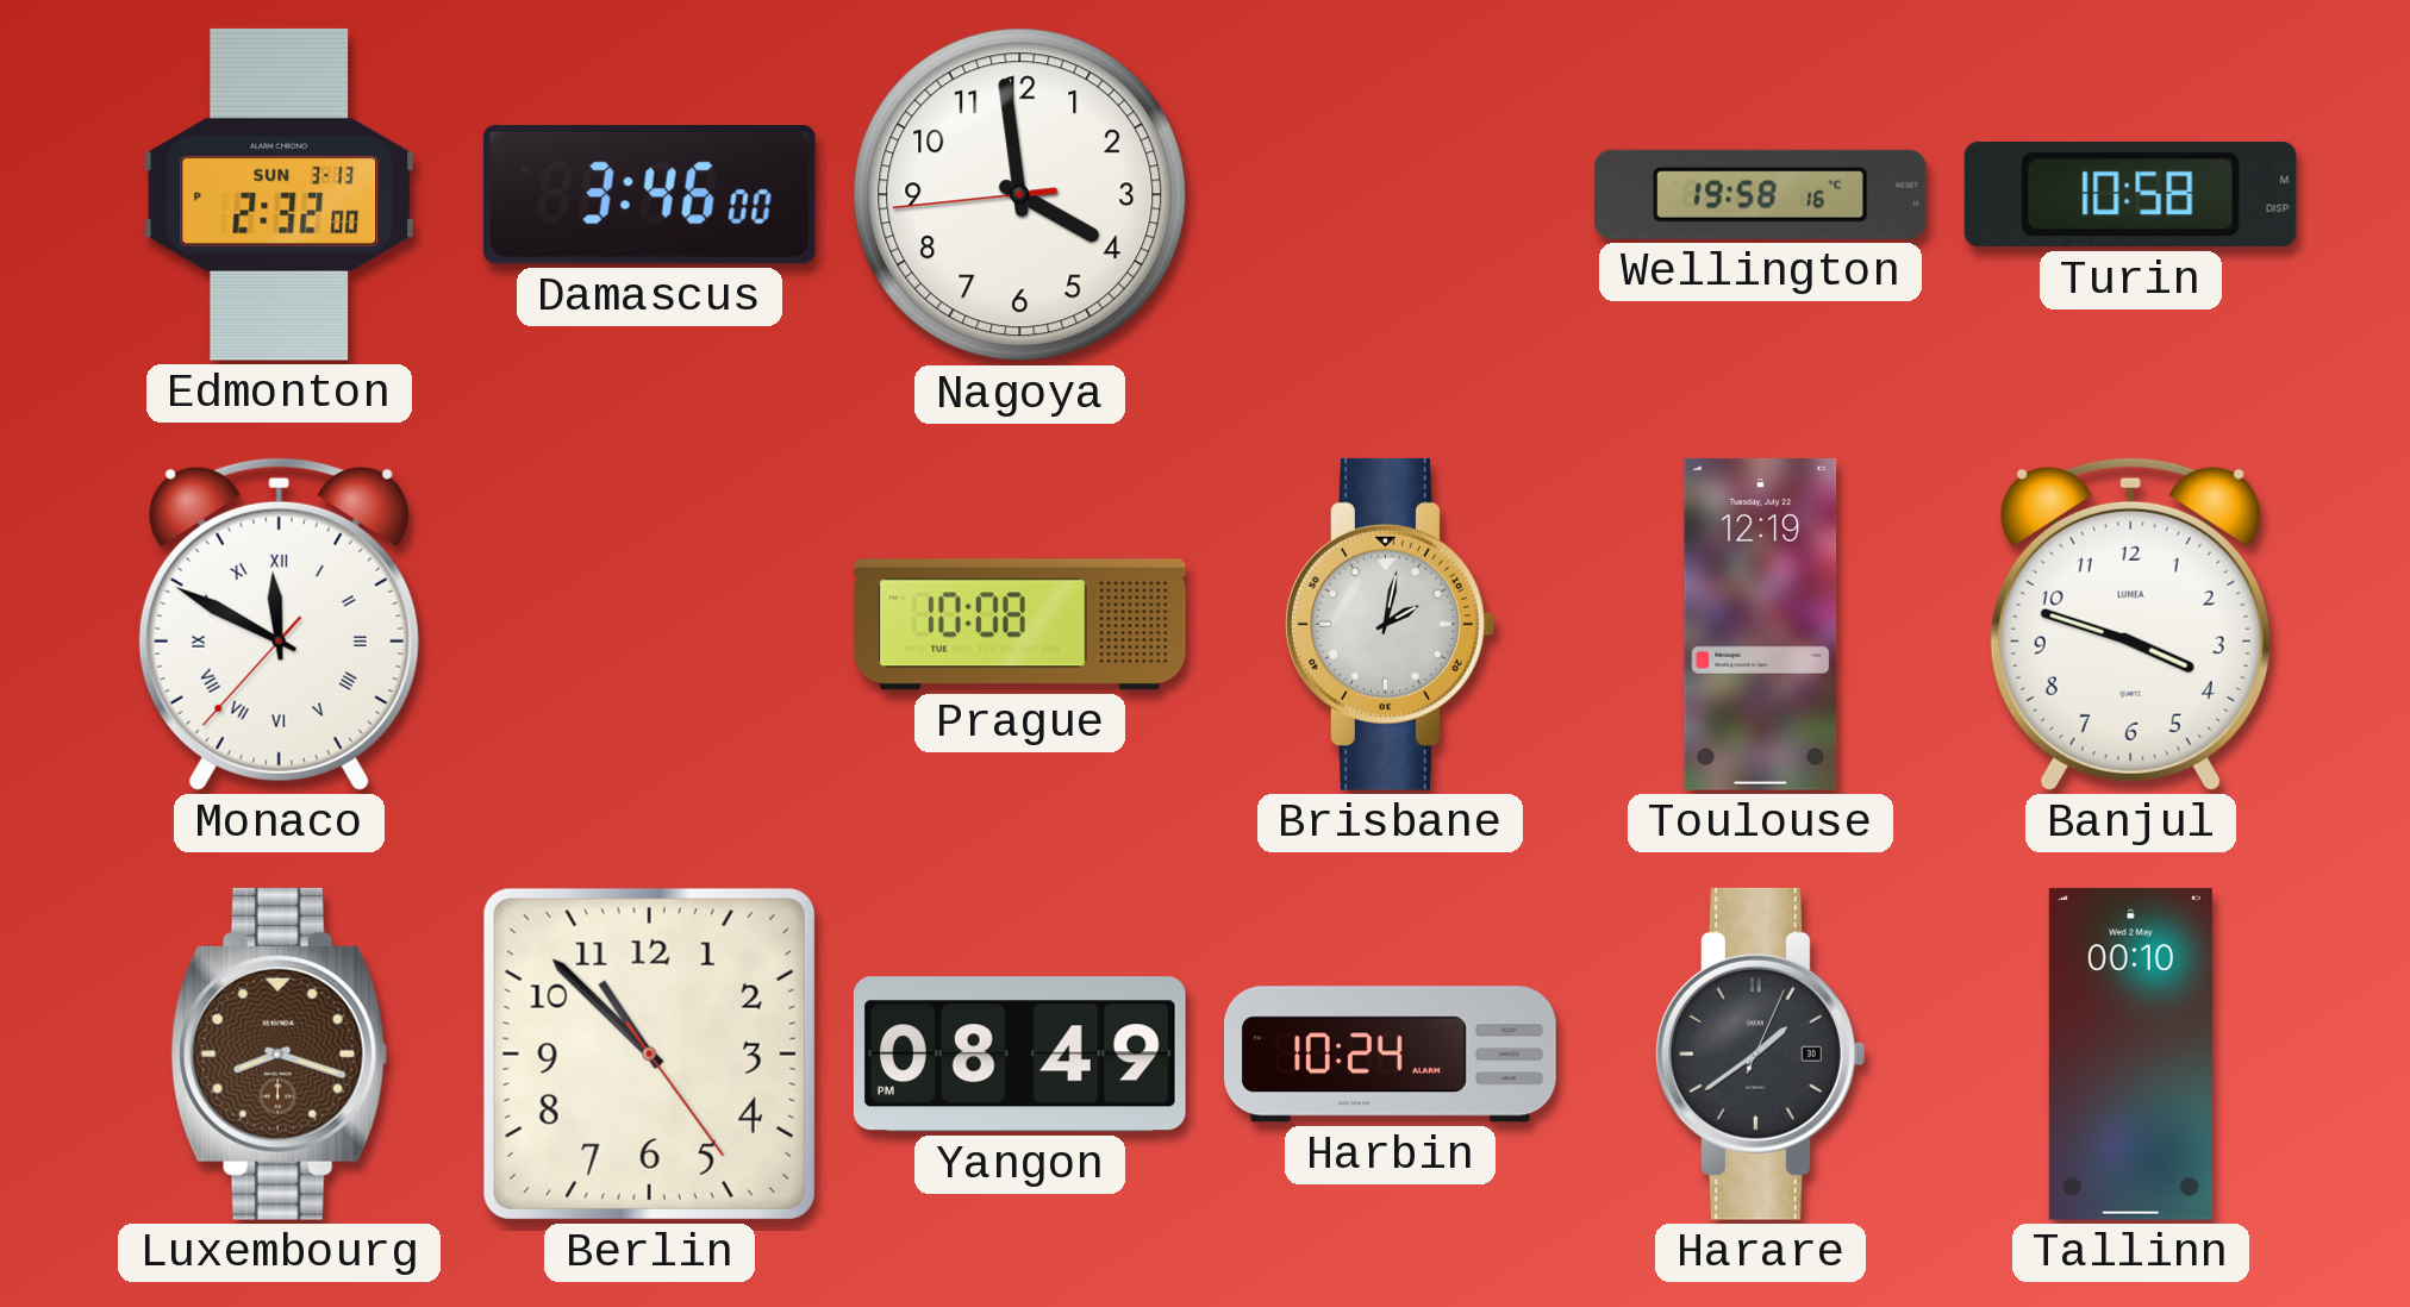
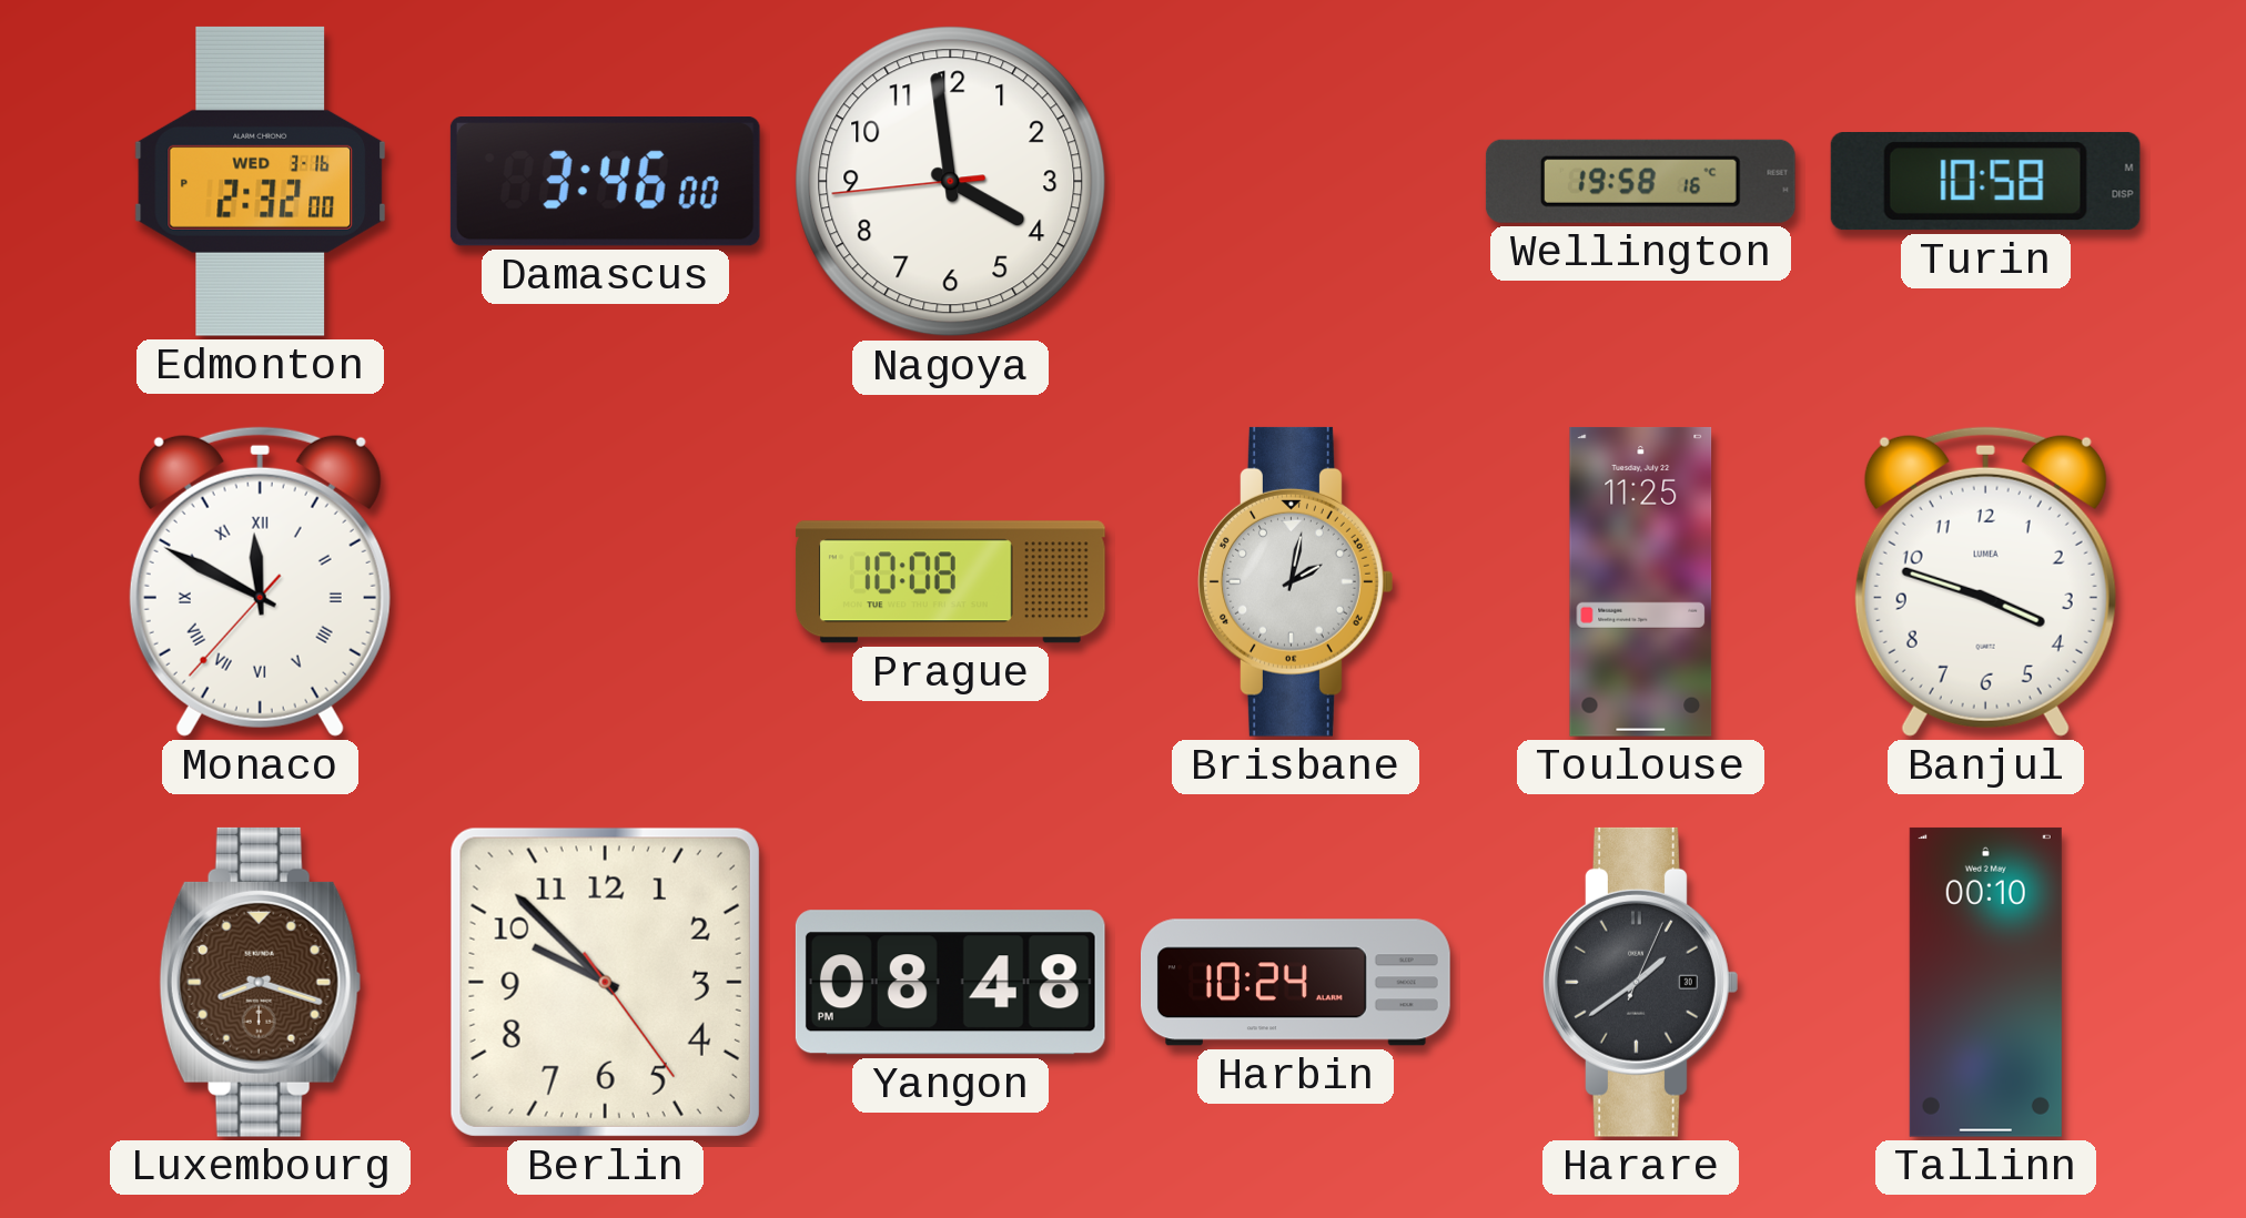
Edmonton date: SUN 3-13 -> WED 3-16 (260, 181)
Toulouse: 12:19 -> 11:25 (1641, 581)
Berlin: 10:52 -> 9:52 (605, 982)
Yangon: 08:49 -> 08:48 (950, 983)
